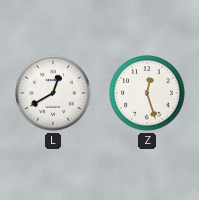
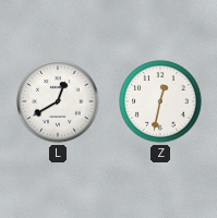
Z: 12:27 -> 12:32 (160, 101)
